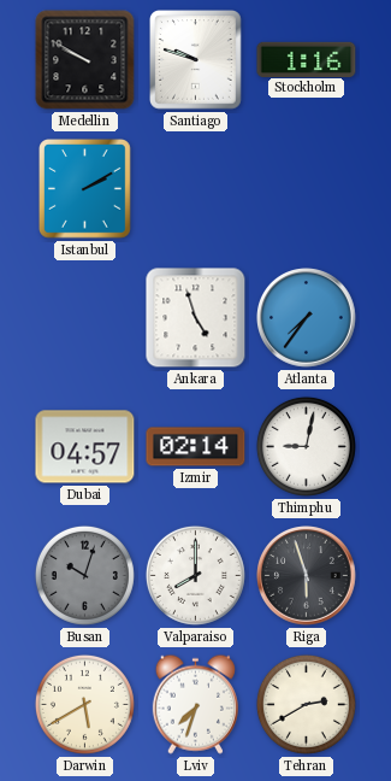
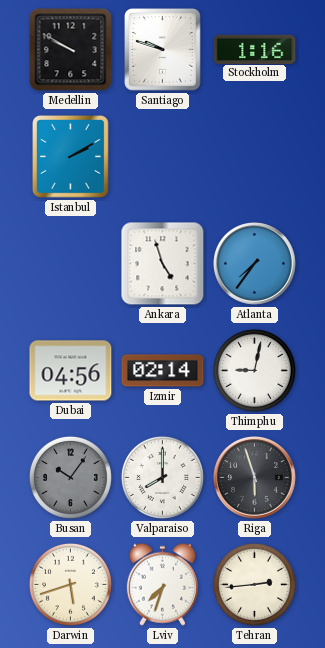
Dubai: 04:57 -> 04:56 (71, 371)
Busan: 10:03 -> 10:06 (70, 477)
Darwin: 5:40 -> 5:42 (70, 584)
Tehran: 2:40 -> 2:44 (254, 584)
